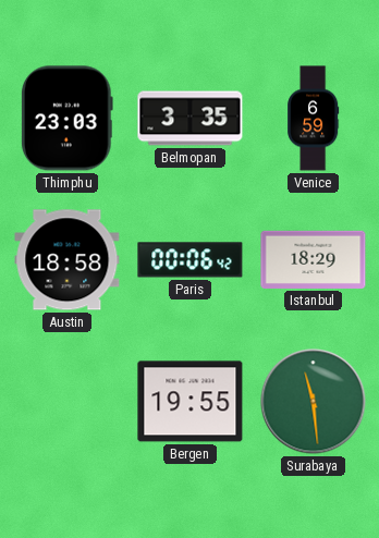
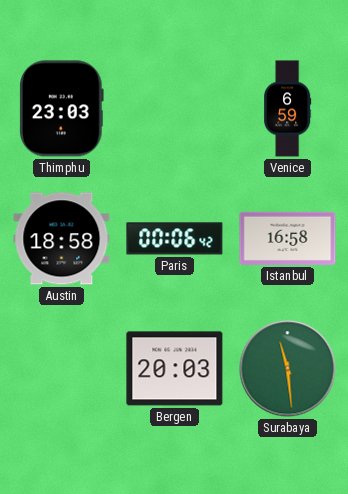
Belmopan: 3:35 -> none (191, 119)
Istanbul: 18:29 -> 16:58 (288, 238)
Bergen: 19:55 -> 20:03 (175, 369)
